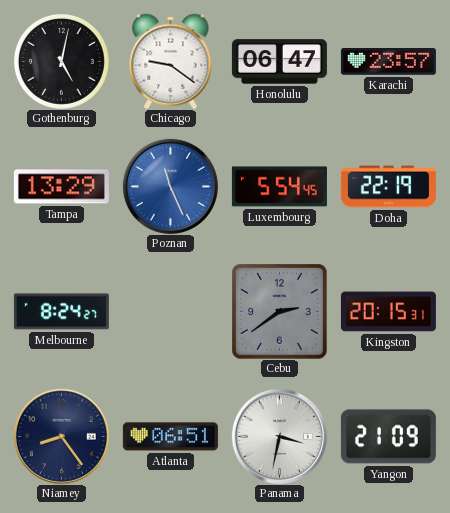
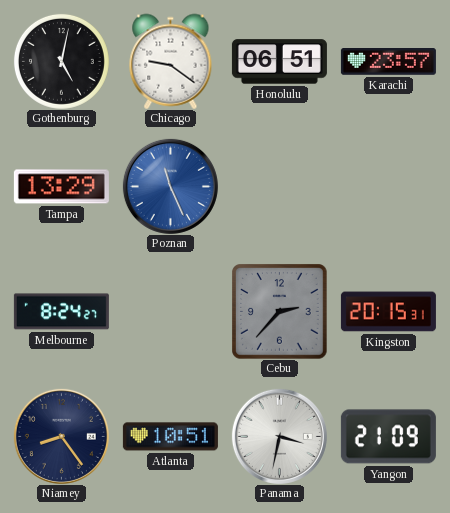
Honolulu: 06:47 -> 06:51 (279, 62)
Luxembourg: 5:54 -> none (279, 187)
Doha: 22:19 -> none (388, 187)
Cebu: 2:39 -> 2:37 (280, 312)
Atlanta: 06:51 -> 10:51 (170, 437)
